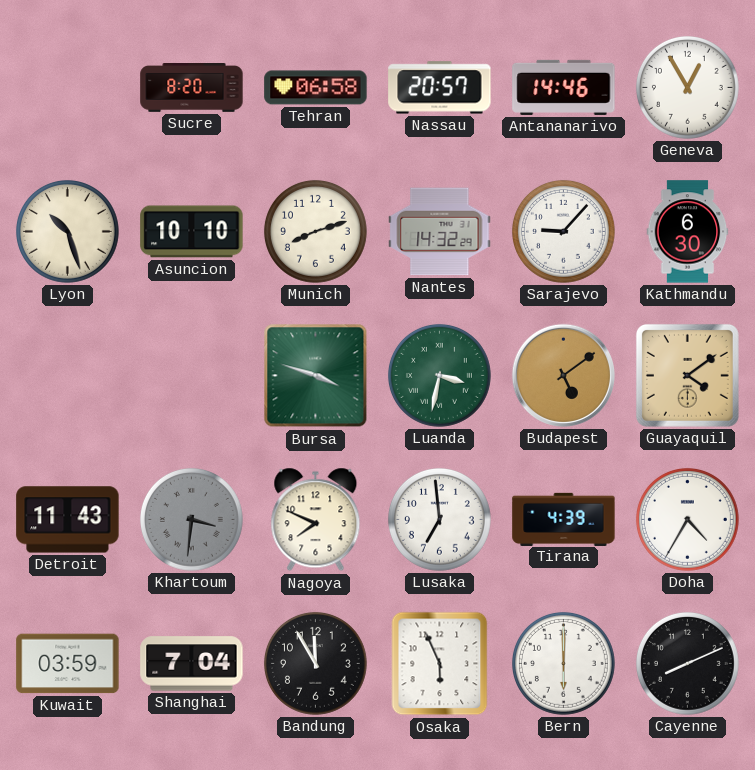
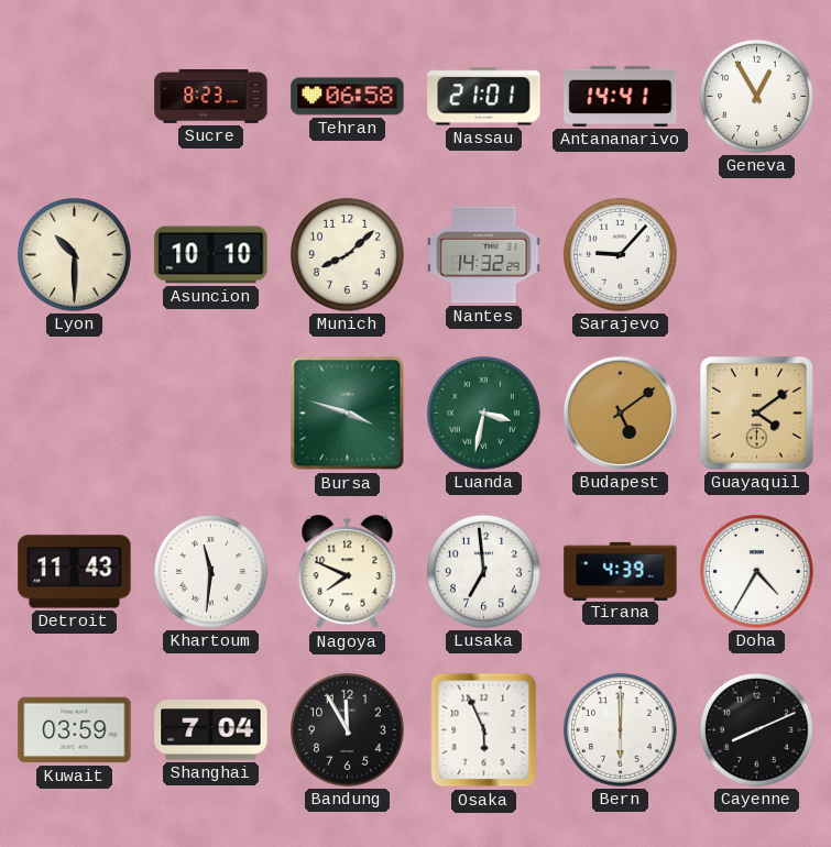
Sucre: 8:20 -> 8:23 (211, 97)
Nassau: 20:57 -> 21:01 (484, 97)
Antananarivo: 14:46 -> 14:41 (621, 96)
Lyon: 10:27 -> 10:30 (74, 254)
Munich: 8:12 -> 8:08 (347, 254)
Kathmandu: 6:30 -> none (688, 232)
Khartoum: 3:31 -> 11:31 (210, 571)
Khartoum dial: grey -> white (210, 571)
